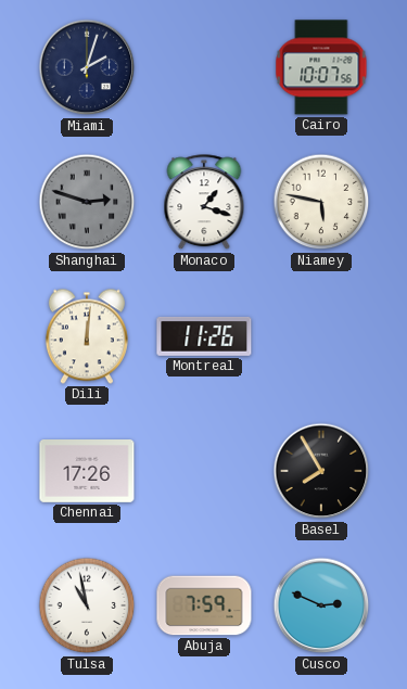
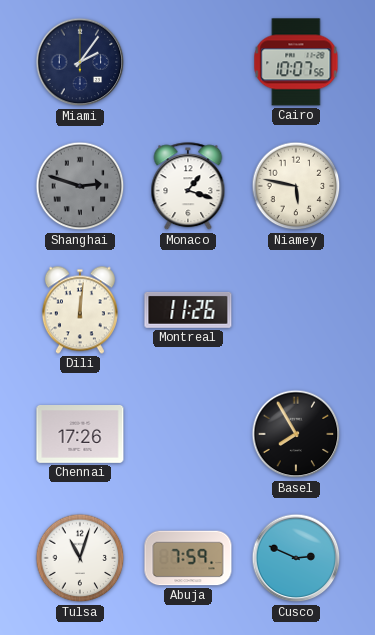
Miami: 2:03 -> 2:06 (80, 62)
Tulsa: 10:58 -> 11:03 (80, 558)
